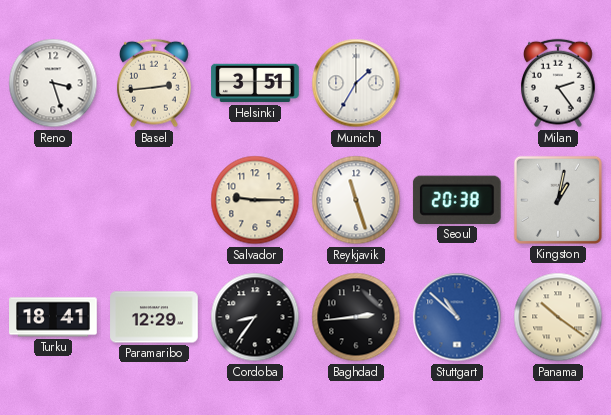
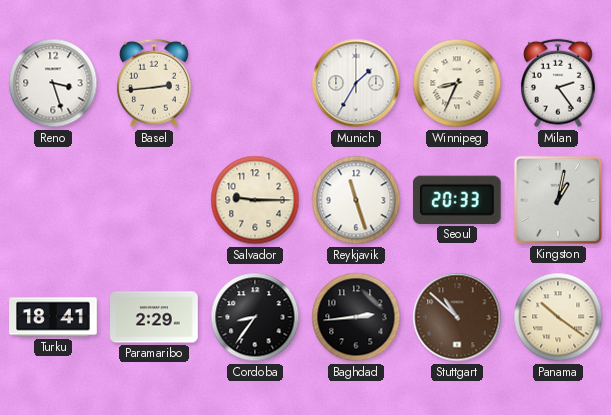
Helsinki: 3:51 -> none (255, 83)
Winnipeg: none -> 8:34 (457, 83)
Seoul: 20:38 -> 20:33 (457, 200)
Paramaribo: 12:29 -> 2:29 (154, 317)
Stuttgart dial: blue -> brown (457, 317)
